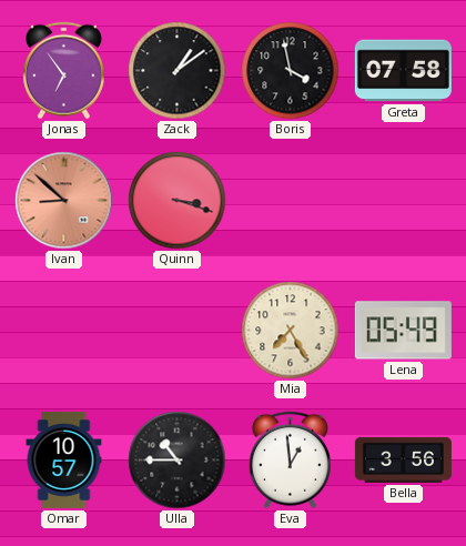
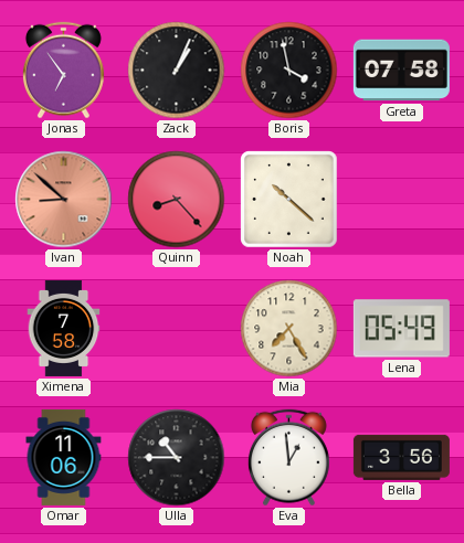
Zack: 1:09 -> 1:04 (177, 71)
Quinn: 3:18 -> 8:23 (177, 200)
Noah: none -> 10:22 (289, 200)
Ximena: none -> 7:58 (64, 328)
Omar: 10:57 -> 11:06 (64, 457)
